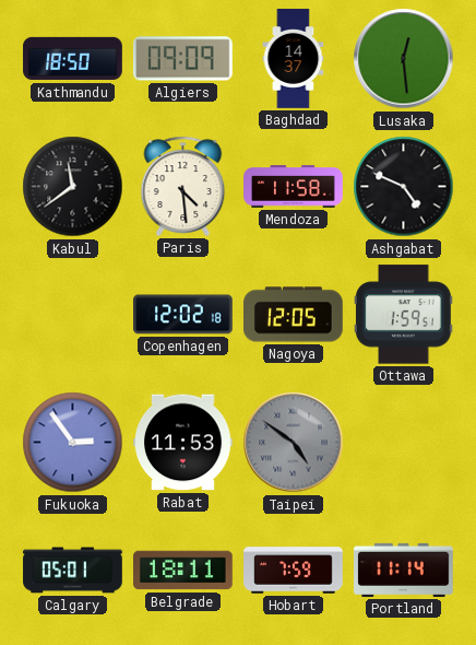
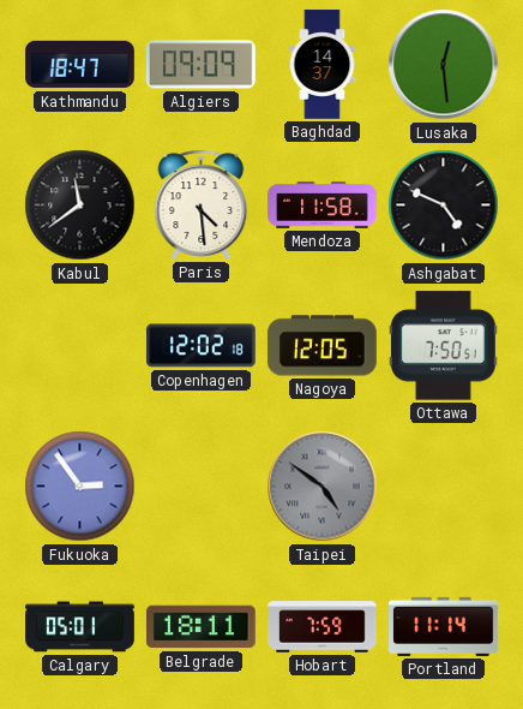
Kathmandu: 18:50 -> 18:47 (80, 65)
Ottawa: 1:59 -> 7:50 (444, 346)
Rabat: 11:53 -> none (183, 443)
